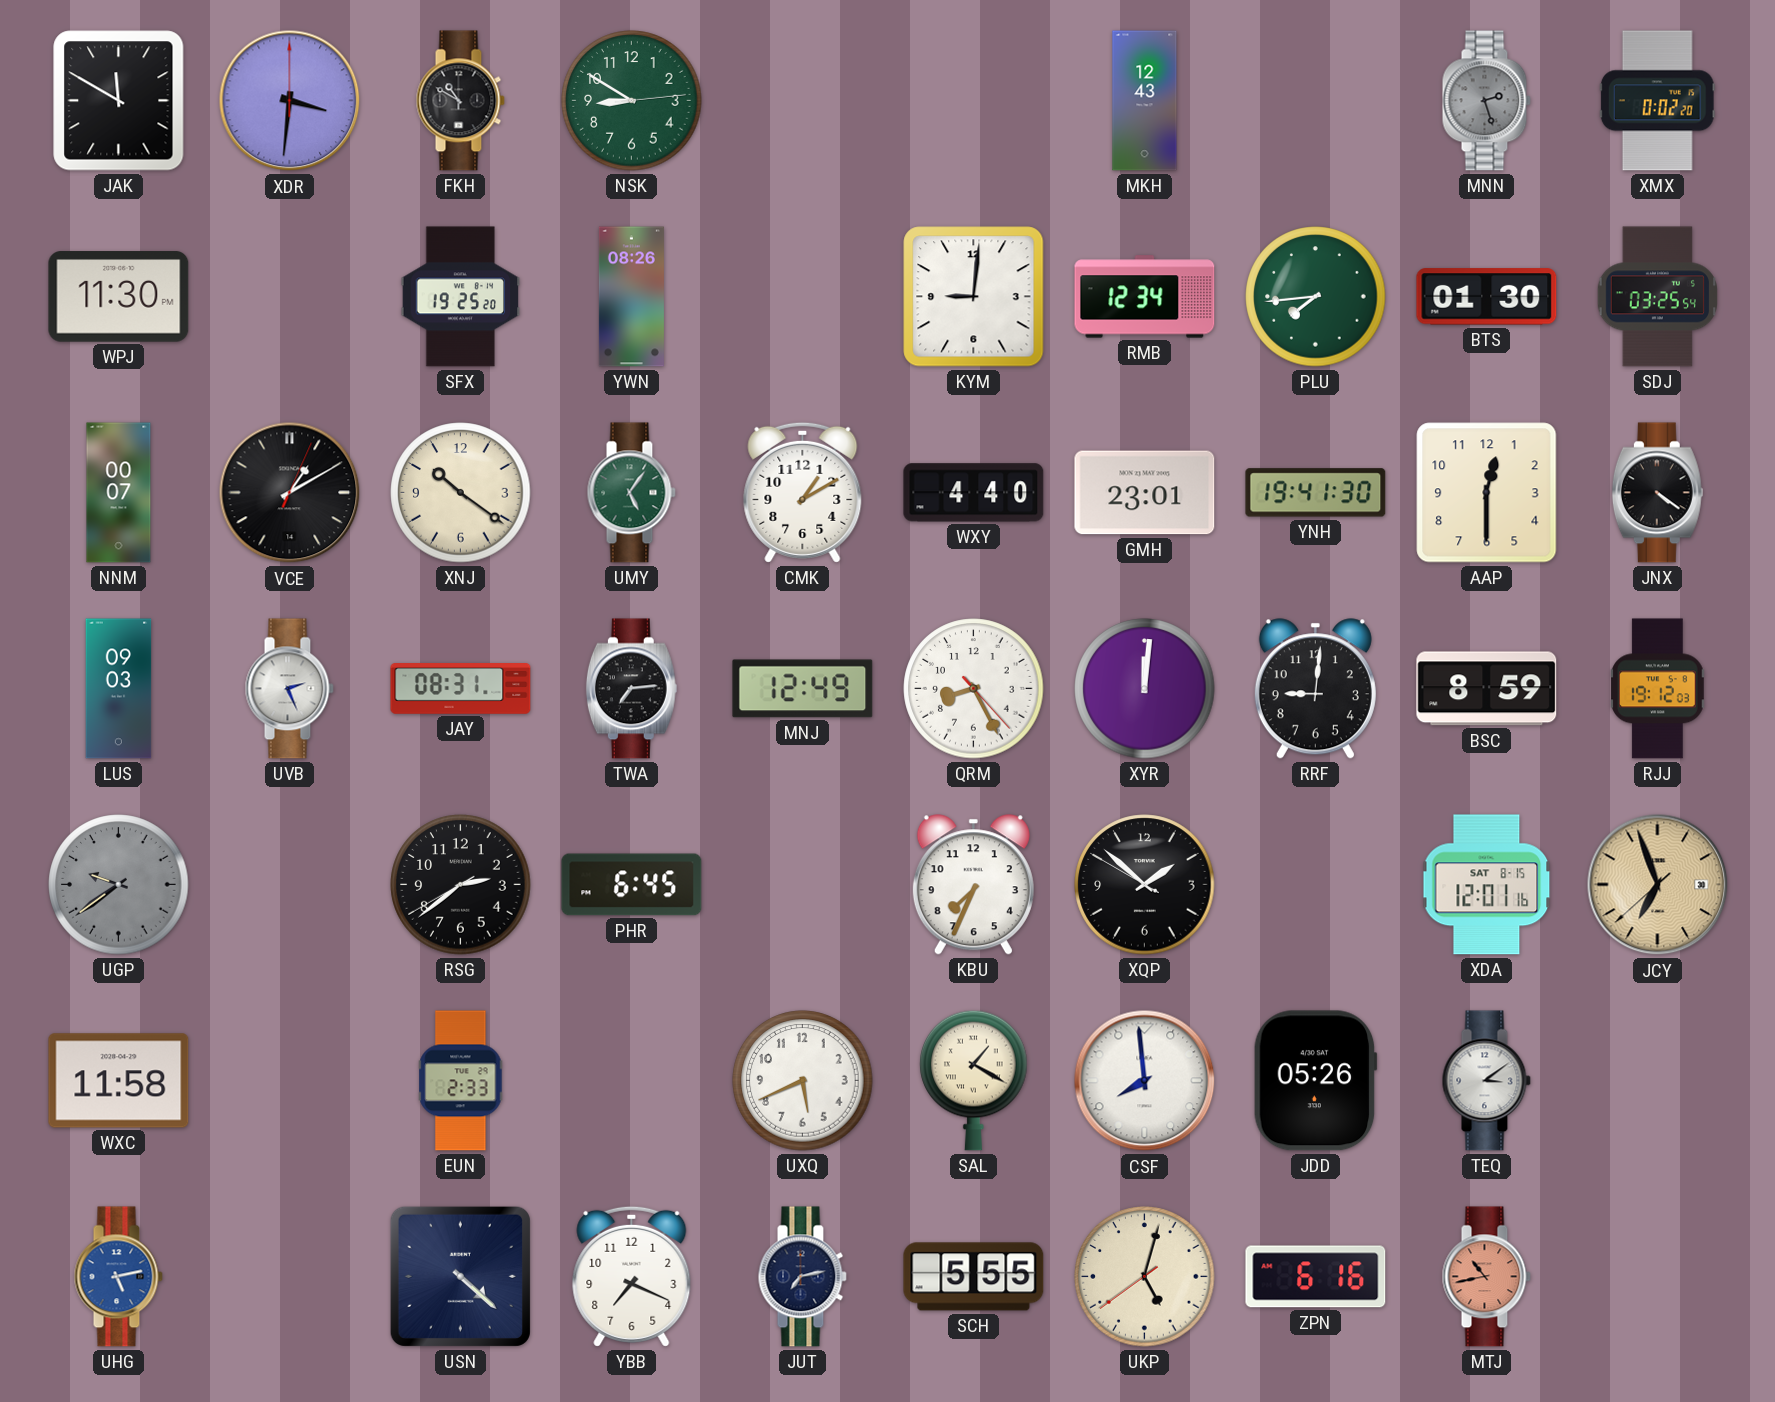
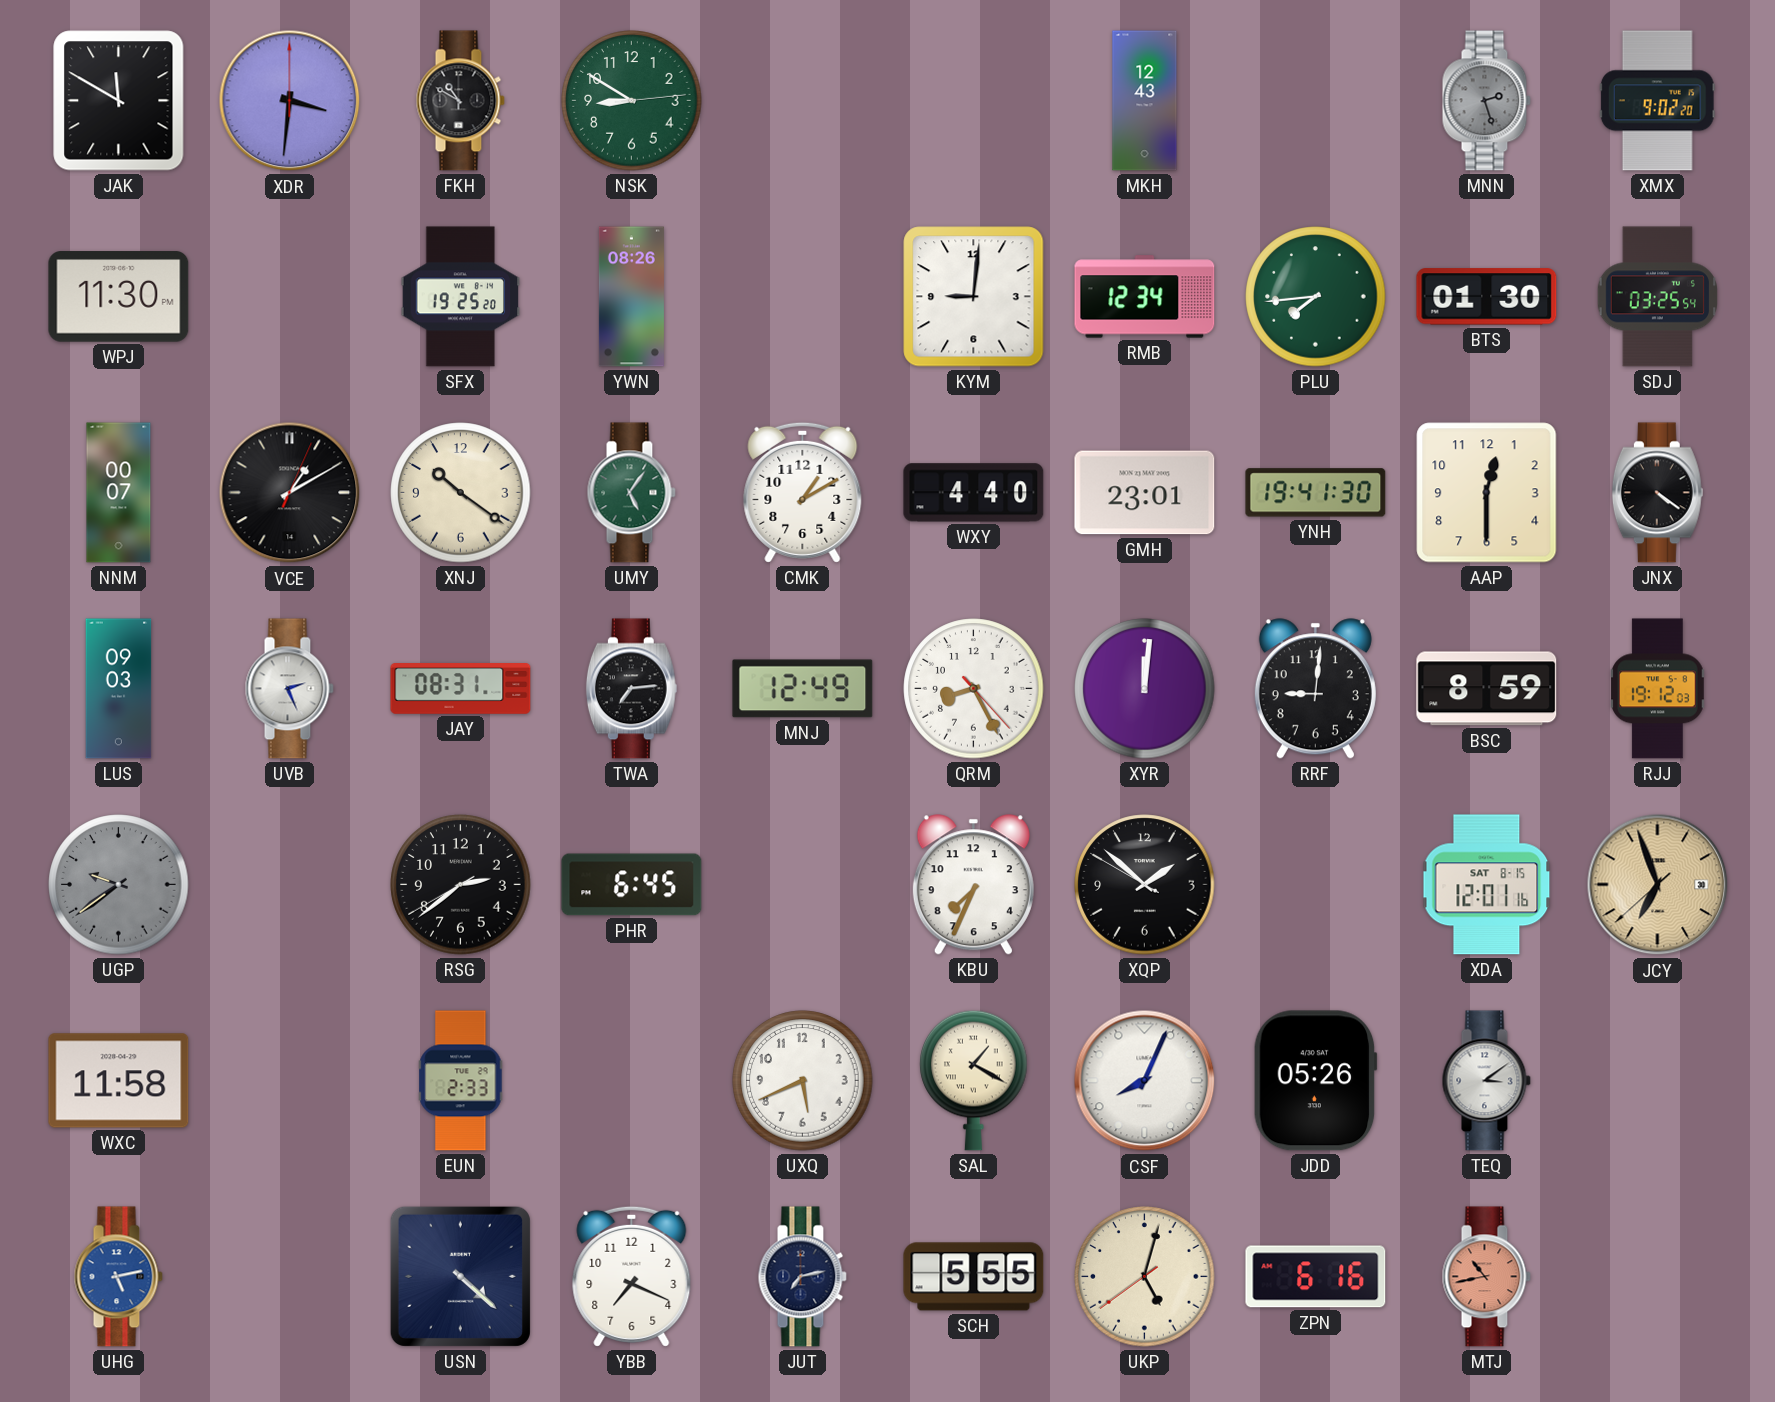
XMX: 0:02 -> 9:02 (1657, 101)
CSF: 7:59 -> 8:04 (1145, 1081)
